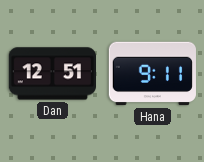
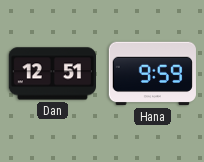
Hana: 9:11 -> 9:59 (152, 74)
